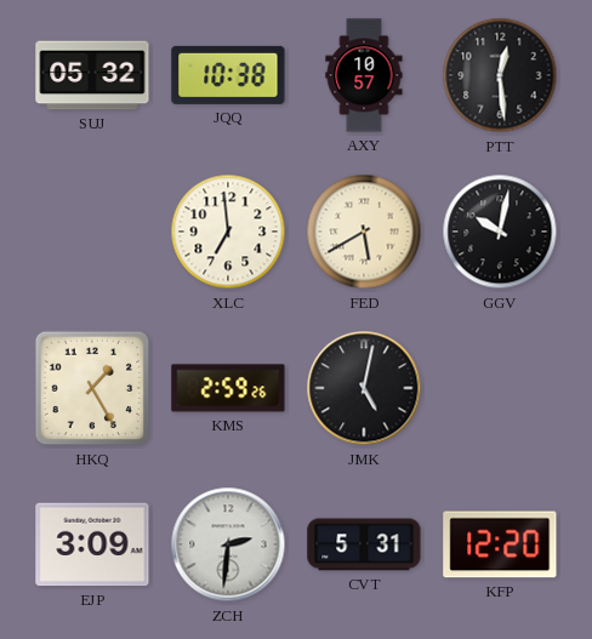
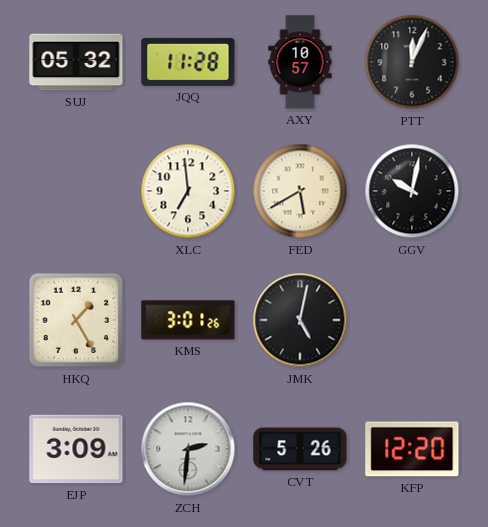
JQQ: 10:38 -> 11:28 (188, 62)
PTT: 12:29 -> 12:04 (412, 62)
KMS: 2:59 -> 3:01 (188, 320)
CVT: 5:31 -> 5:26 (300, 449)
